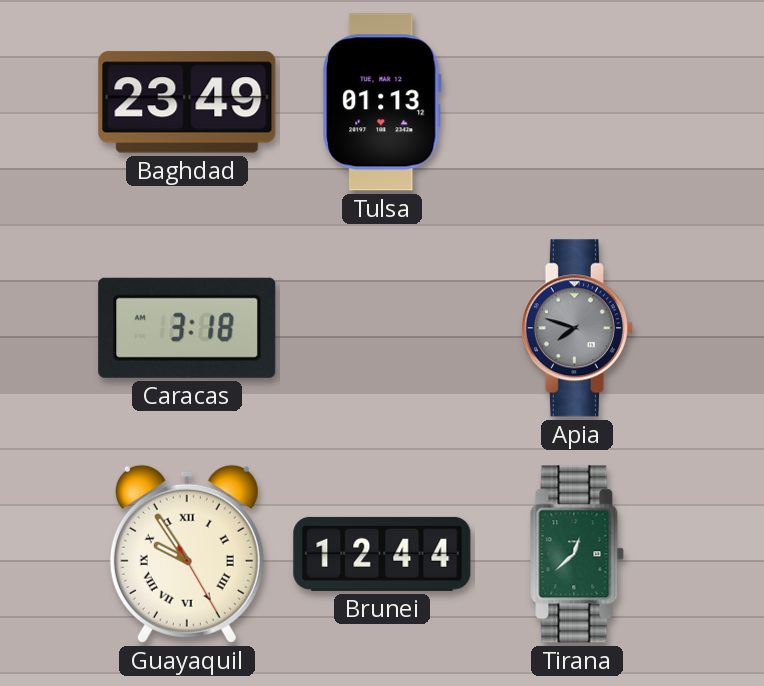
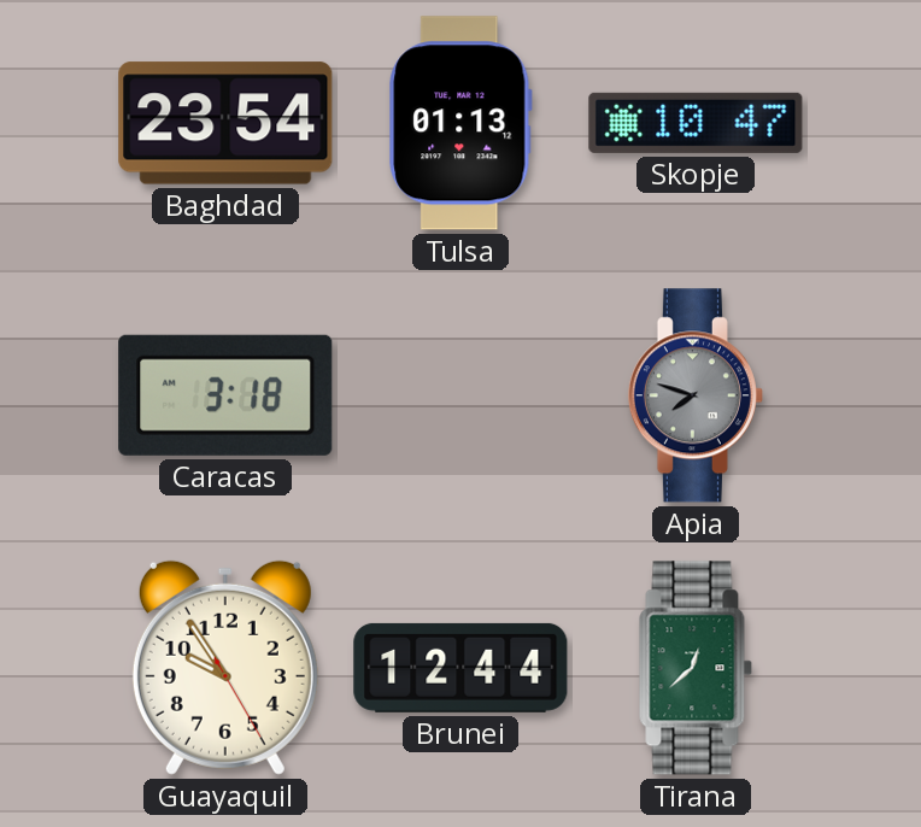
Baghdad: 23:49 -> 23:54 (225, 123)
Skopje: none -> 10:47 (696, 123)
Guayaquil numerals: Roman -> Arabic (225, 668)
